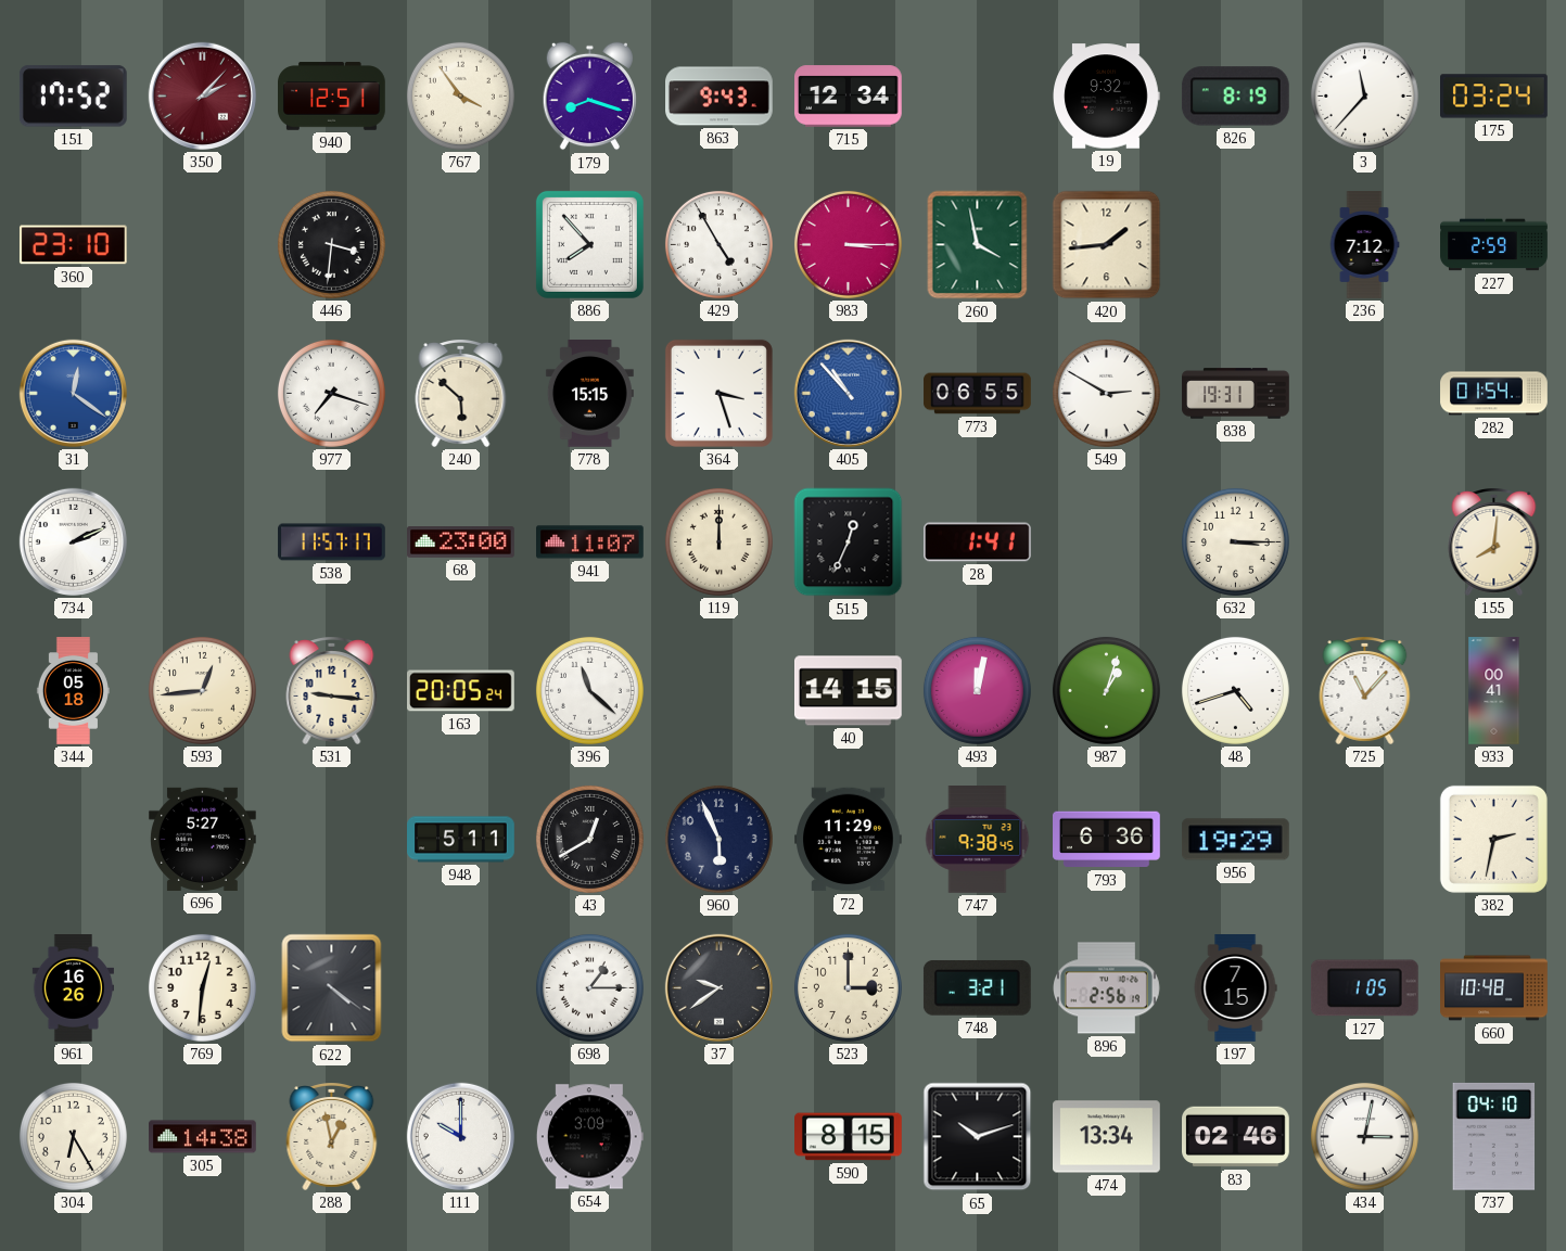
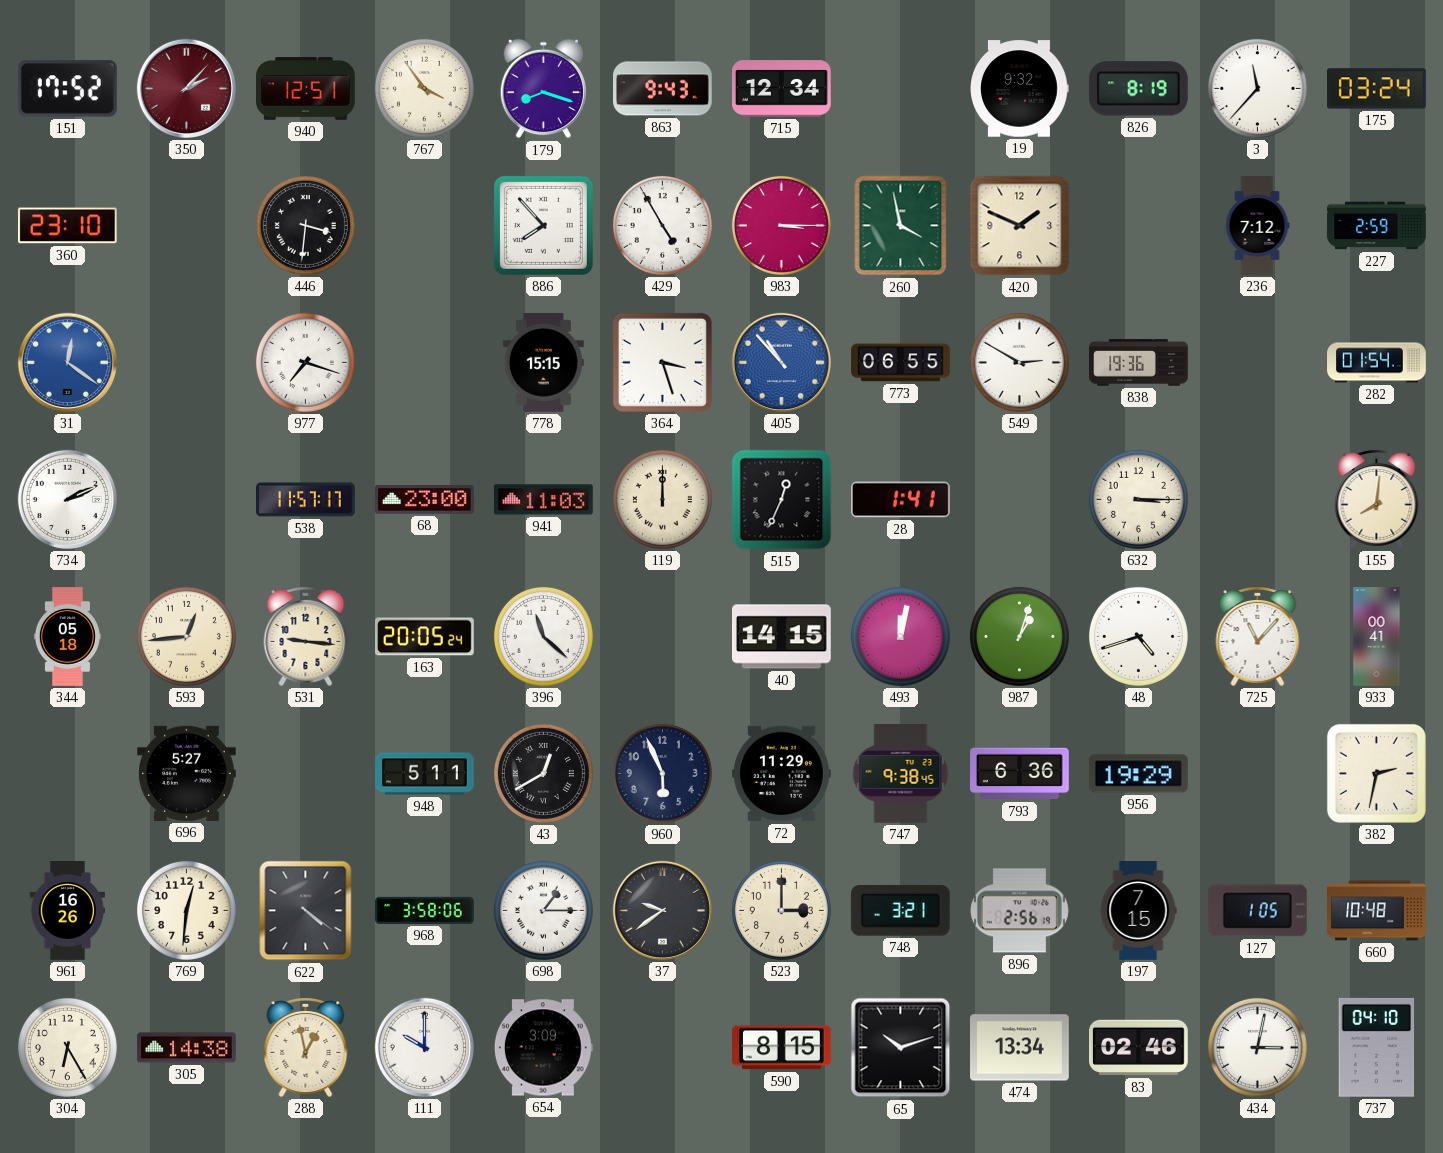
420: 1:44 -> 1:49 (1020, 226)
240: 5:52 -> none (461, 394)
838: 19:31 -> 19:36 (1139, 363)
941: 11:07 -> 11:03 (544, 500)
968: none -> 3:58 (425, 910)
